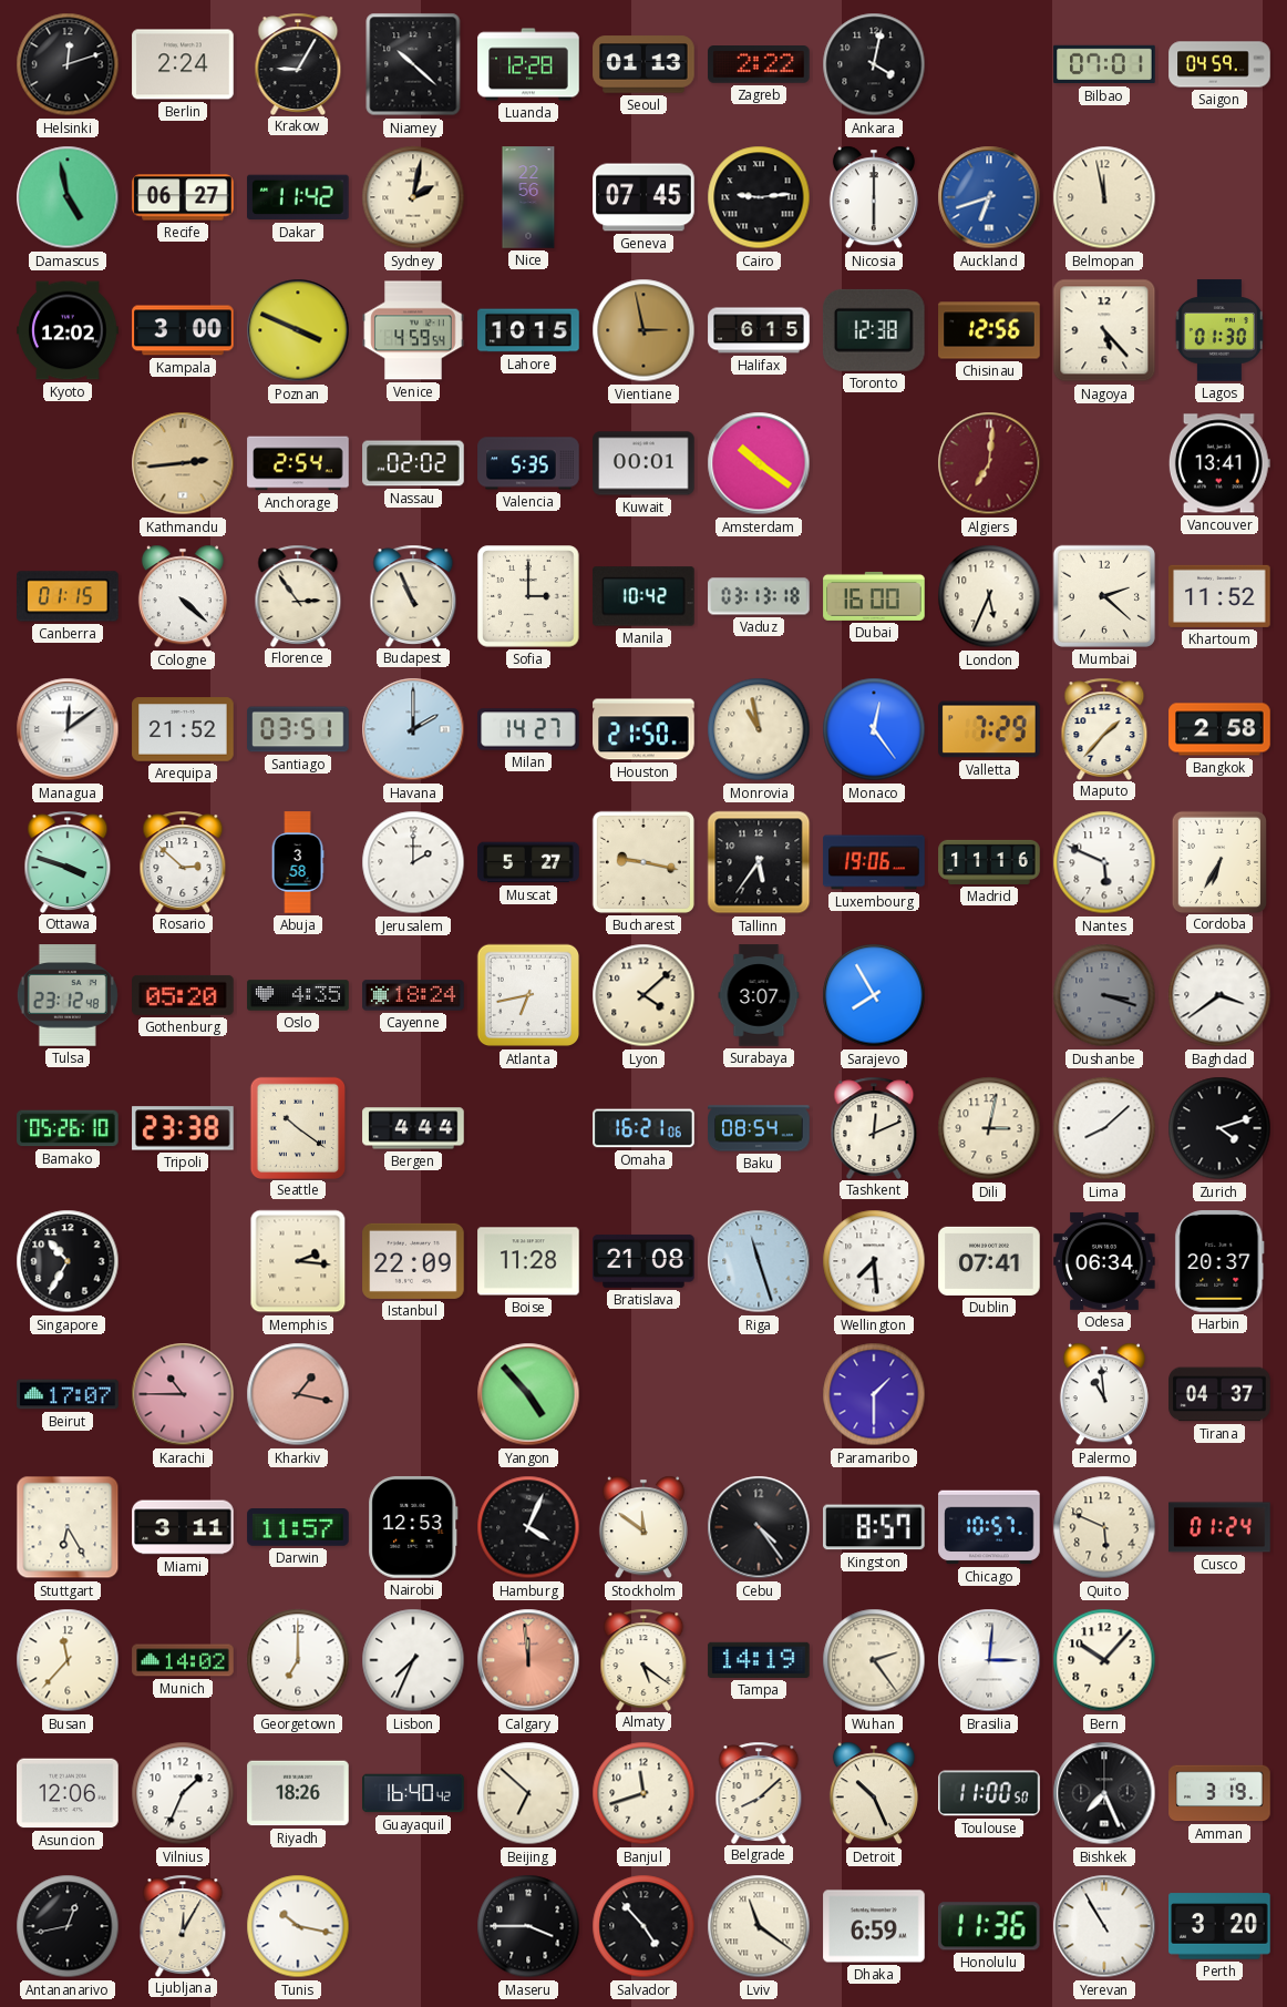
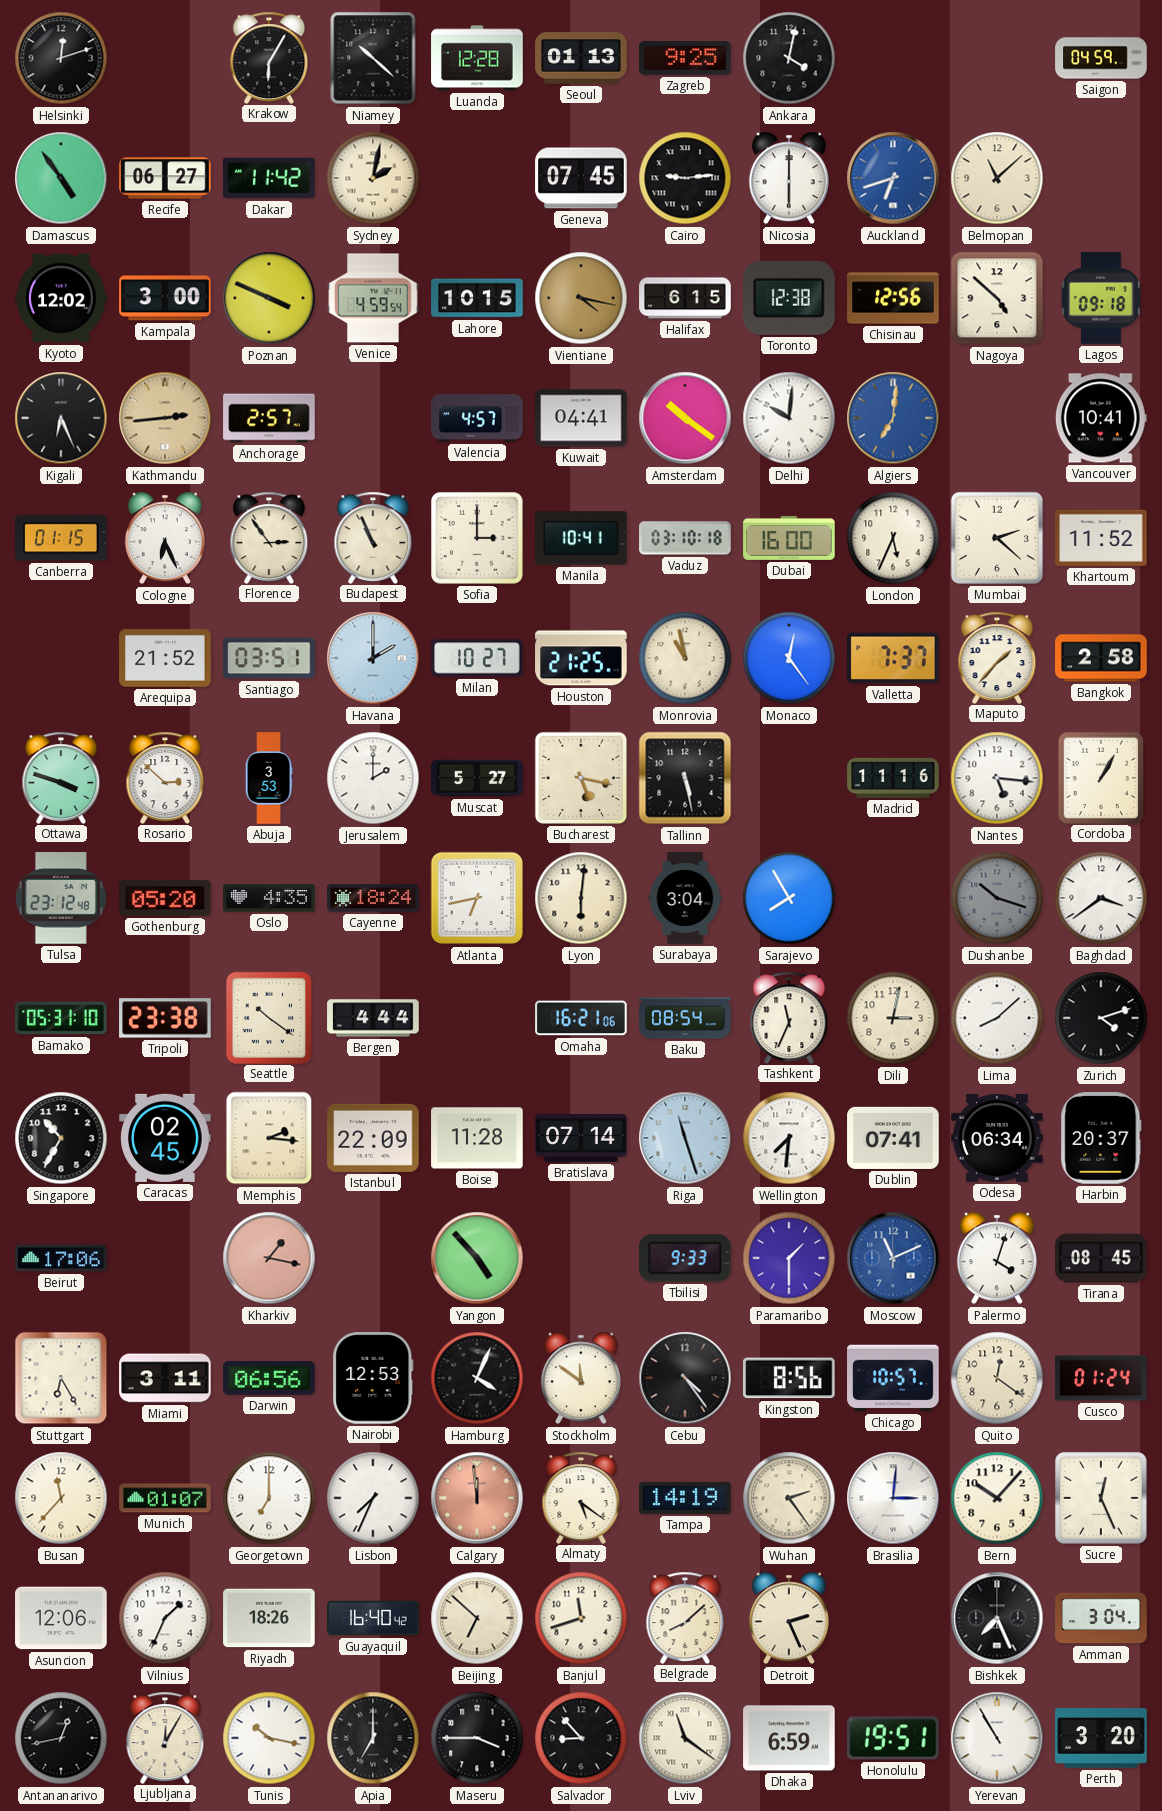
Berlin: 2:24 -> none (183, 64)
Krakow: 9:05 -> 6:05 (269, 57)
Zagreb: 2:22 -> 9:25 (685, 58)
Bilbao: 07:01 -> none (1104, 64)
Damascus: 4:58 -> 4:54 (61, 178)
Nice: 22:56 -> none (528, 197)
Belmopan: 11:58 -> 11:08 (997, 178)
Vientiane: 2:58 -> 4:17 (581, 298)
Nagoya: 5:23 -> 4:52 (997, 298)
Lagos: 01:30 -> 09:18 (1101, 298)
Kigali: none -> 6:26 (61, 418)
Anchorage: 2:54 -> 2:57 (269, 418)
Nassau: 02:02 -> none (413, 463)
Valencia: 5:35 -> 4:57 (477, 418)
Kuwait: 00:01 -> 04:41 (581, 418)
Delhi: none -> 10:01 (789, 418)
Algiers dial: burgundy -> blue (893, 418)
Vancouver: 13:41 -> 10:41 (1101, 418)
Cologne: 4:22 -> 6:26 (165, 538)
Manila: 10:42 -> 10:41 (581, 538)
Vaduz: 03:13 -> 03:10 (685, 538)
Managua: 12:09 -> none (68, 729)
Milan: 14:27 -> 10:27 (477, 658)
Houston: 21:50 -> 21:25 (581, 658)
Valletta: 7:29 -> 7:37 (894, 658)
Abuja: 3:58 -> 3:53 (269, 778)
Bucharest: 9:17 -> 5:17 (581, 778)
Tallinn: 5:36 -> 5:28 (685, 778)
Luxembourg: 19:06 -> none (874, 862)
Nantes: 5:49 -> 5:16 (997, 778)
Cordoba: 6:35 -> 1:05 (1100, 777)
Lyon: 4:08 -> 6:01 (581, 898)
Surabaya: 3:07 -> 3:04 (685, 898)
Dushanbe: 3:18 -> 10:18 (997, 898)
Bamako: 05:26 -> 05:31 (61, 1018)
Tashkent: 12:11 -> 11:34 (789, 1017)
Caracas: none -> 02:45 (165, 1138)
Bratislava: 21:08 -> 07:14 (581, 1138)
Wellington: 7:29 -> 7:31 (789, 1138)
Beirut: 17:07 -> 17:06 (61, 1258)
Karachi: 10:45 -> none (183, 1394)
Tbilisi: none -> 9:33 (686, 1258)
Moscow: none -> 11:11 (893, 1258)
Palermo: 10:59 -> 4:03 (997, 1258)
Tirana: 04:37 -> 08:45 (1101, 1258)
Darwin: 11:57 -> 06:56 (269, 1379)
Kingston: 8:57 -> 8:56 (790, 1378)
Quito: 5:49 -> 12:21 (997, 1378)
Munich: 14:02 -> 01:07 (165, 1498)
Sucre: none -> 12:26 (1101, 1498)
Detroit: 10:26 -> 2:26 (789, 1618)
Toulouse: 11:00 -> none (989, 1793)
Amman: 3:19 -> 3:04 (1101, 1618)
Apia: none -> 7:00 (373, 1738)
Salvador: 4:53 -> 8:53 (581, 1738)
Honolulu: 11:36 -> 19:51 (893, 1738)
